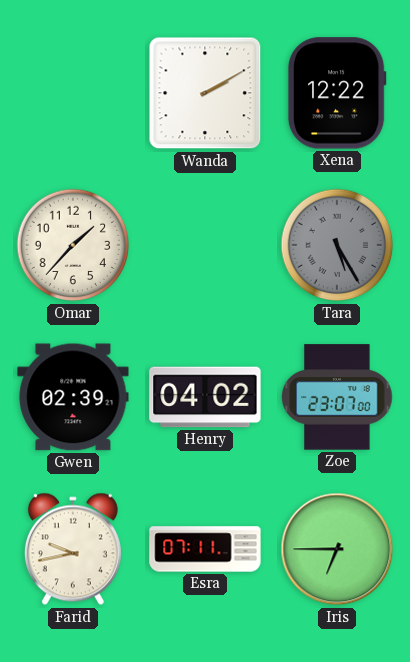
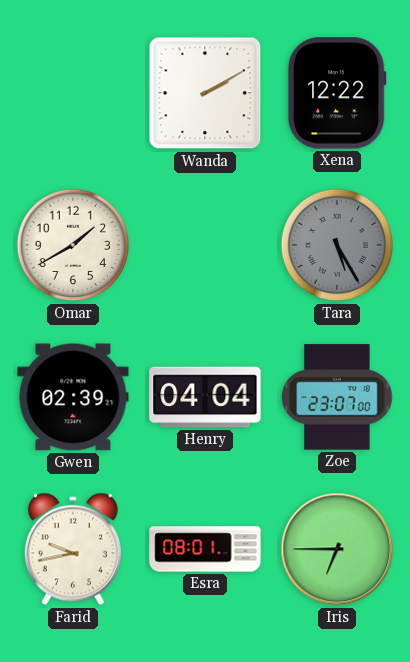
Omar: 1:37 -> 1:40 (73, 245)
Henry: 04:02 -> 04:04 (205, 397)
Esra: 07:11 -> 08:01 (205, 549)
